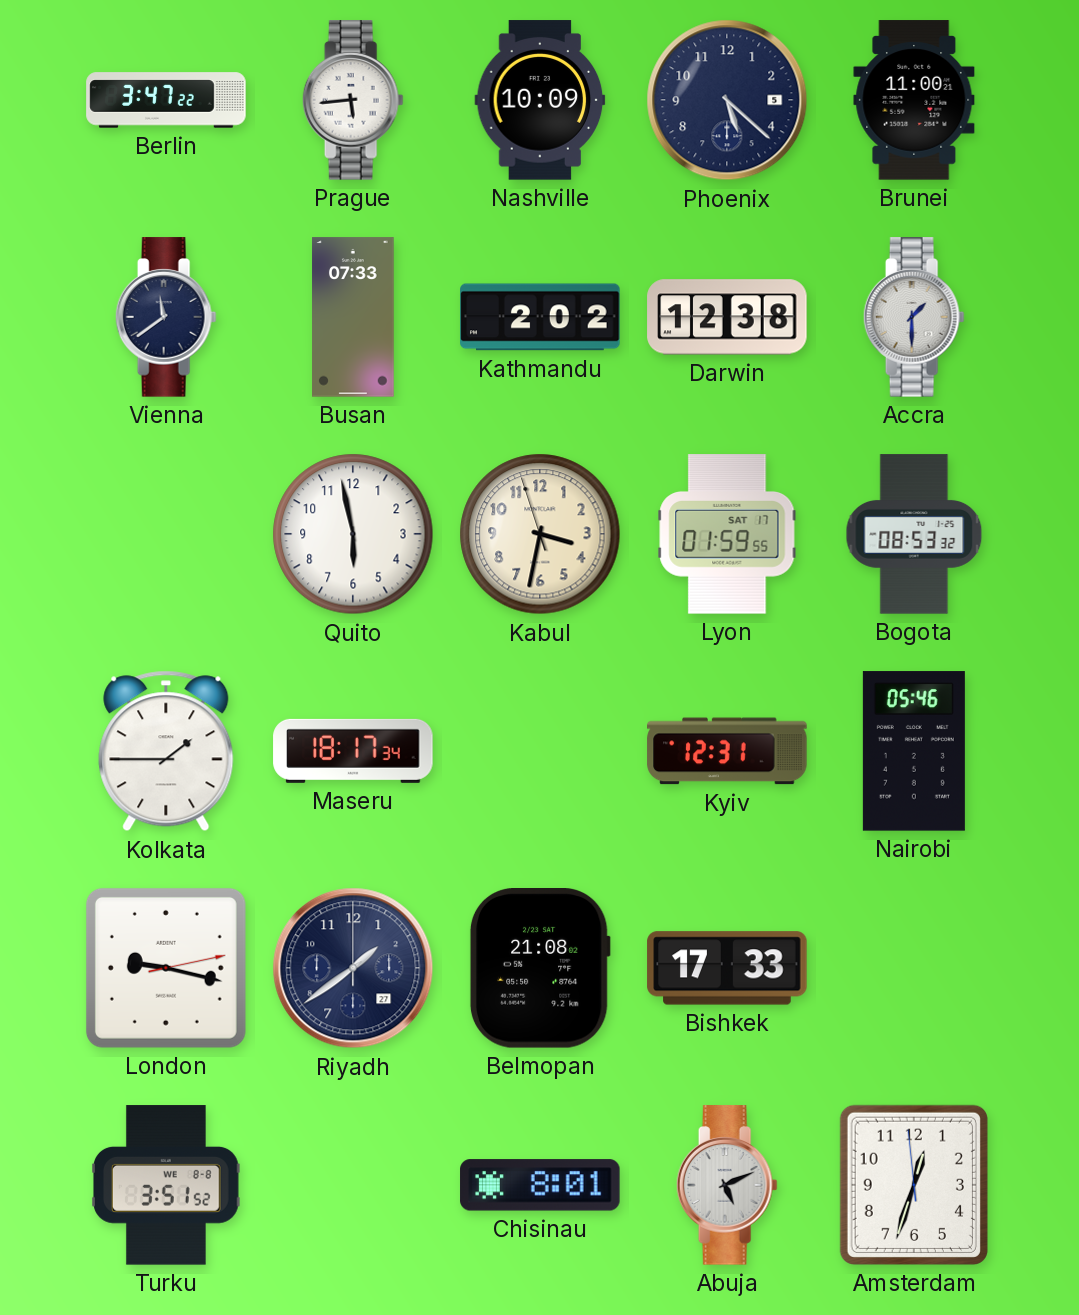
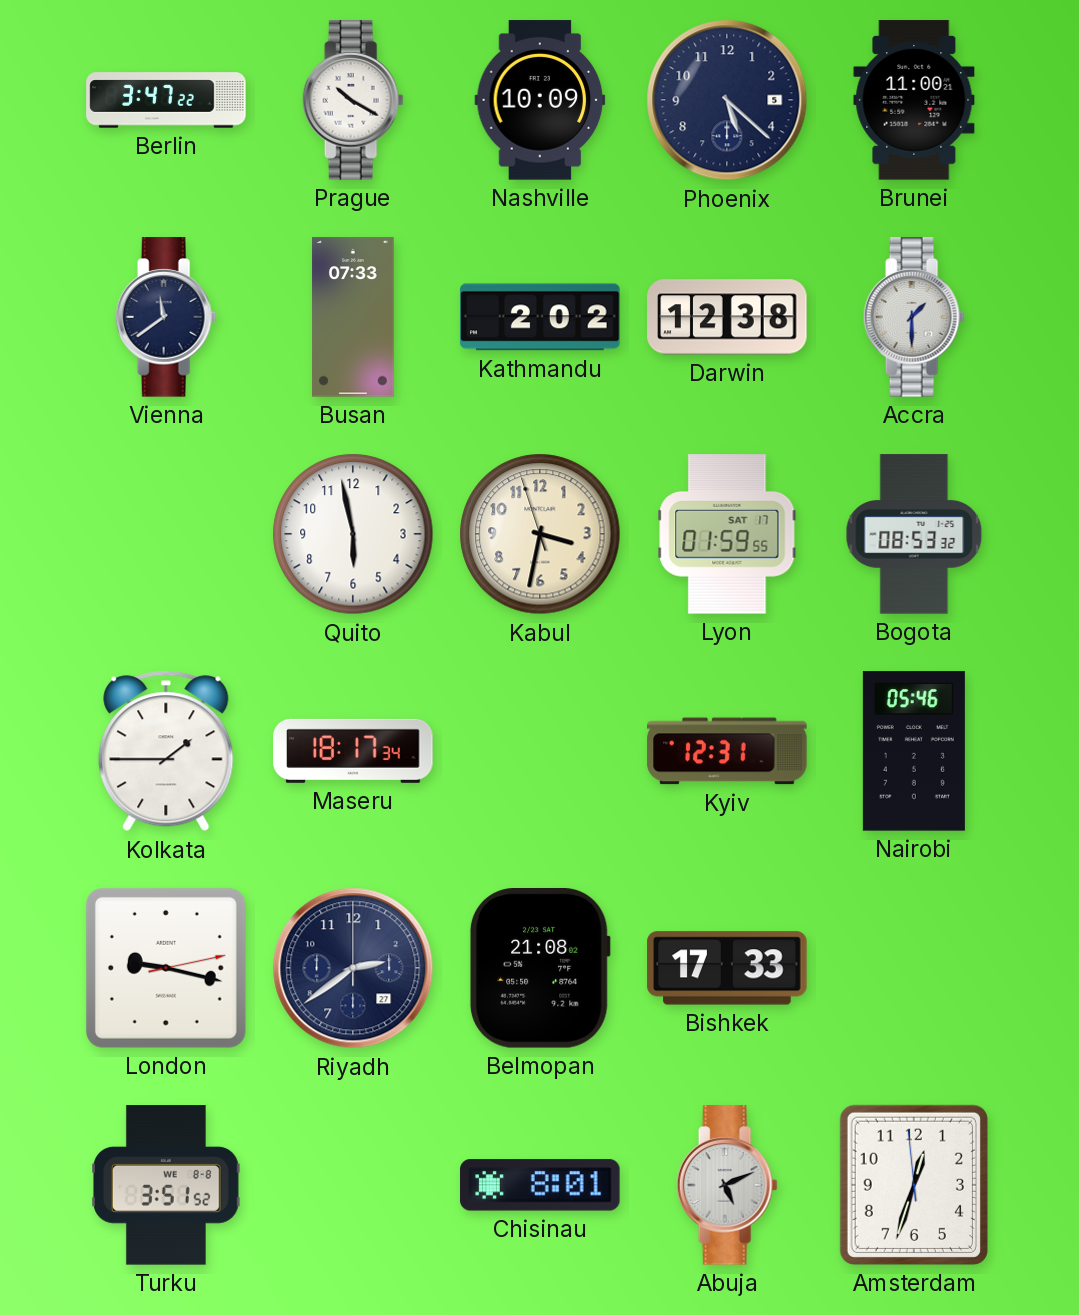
Prague: 5:44 -> 10:20 (353, 100)
Riyadh: 1:39 -> 2:39 (353, 968)
